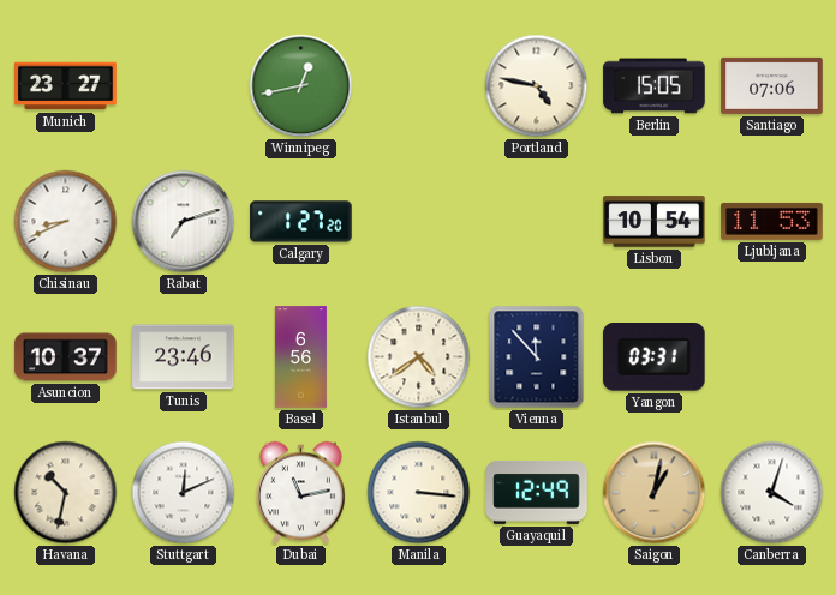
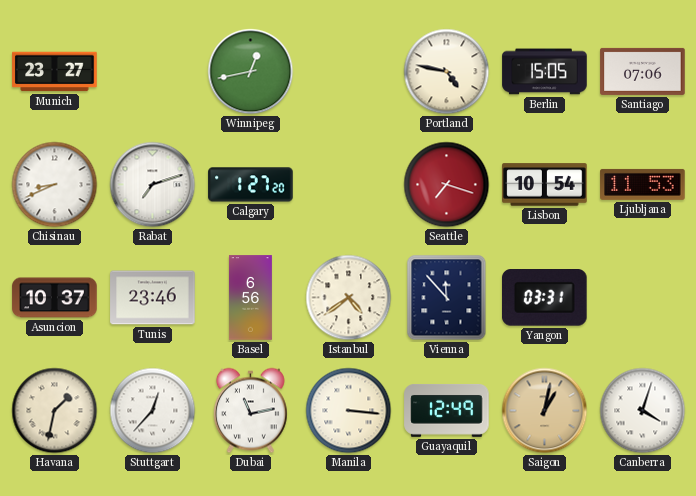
Seattle: none -> 7:18 (447, 185)
Havana: 10:32 -> 1:32 (55, 411)
Stuttgart: 12:11 -> 12:37 (153, 411)
